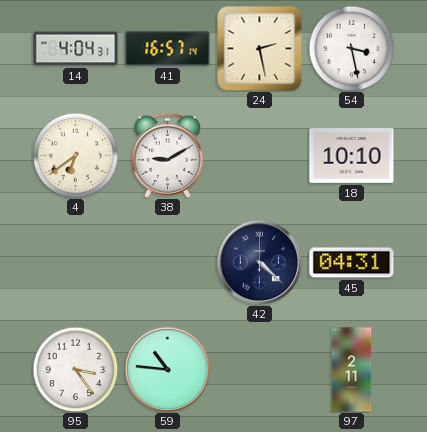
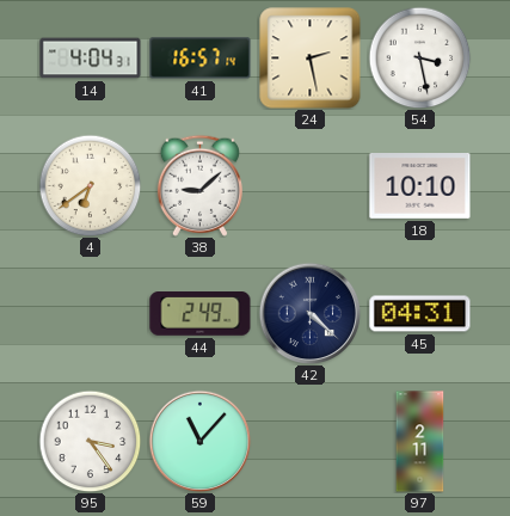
38: 9:10 -> 9:08 (199, 185)
44: none -> 2:49 (201, 314)
59: 10:46 -> 11:07 (199, 441)
